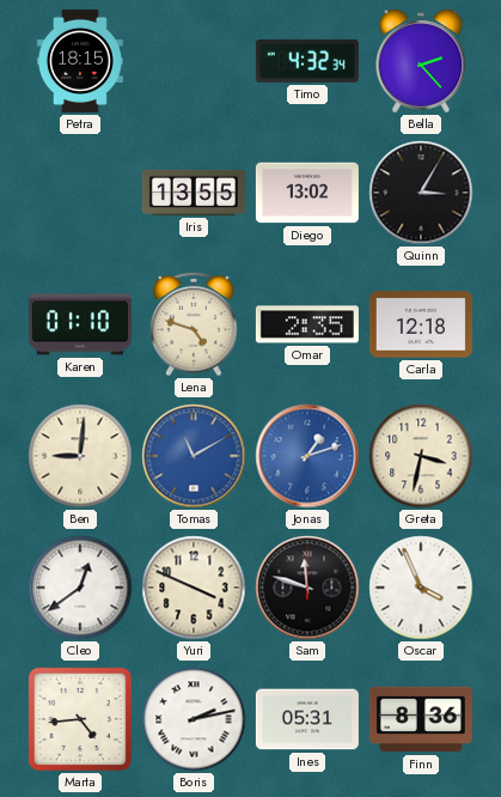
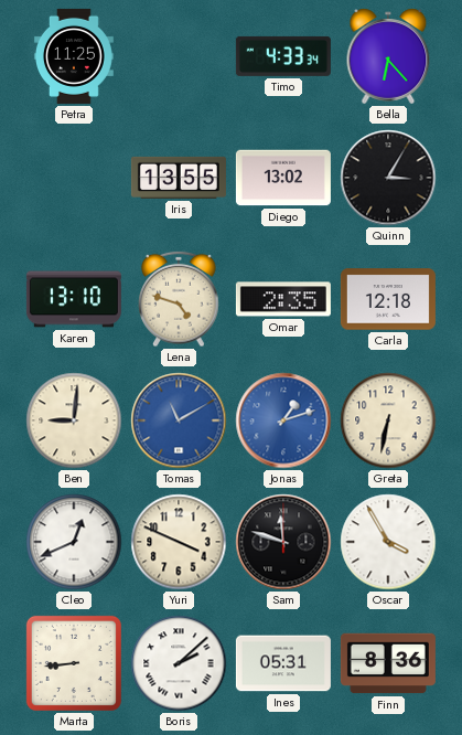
Petra: 18:15 -> 11:25 (74, 56)
Timo: 4:32 -> 4:33 (283, 56)
Bella: 2:23 -> 6:23 (388, 56)
Karen: 01:10 -> 13:10 (74, 299)
Greta: 3:32 -> 6:32 (388, 420)
Cleo: 12:39 -> 12:41 (74, 542)
Oscar: 3:56 -> 3:55 (388, 542)
Marta: 4:44 -> 8:44 (74, 663)
Boris: 2:13 -> 2:08 (179, 663)
